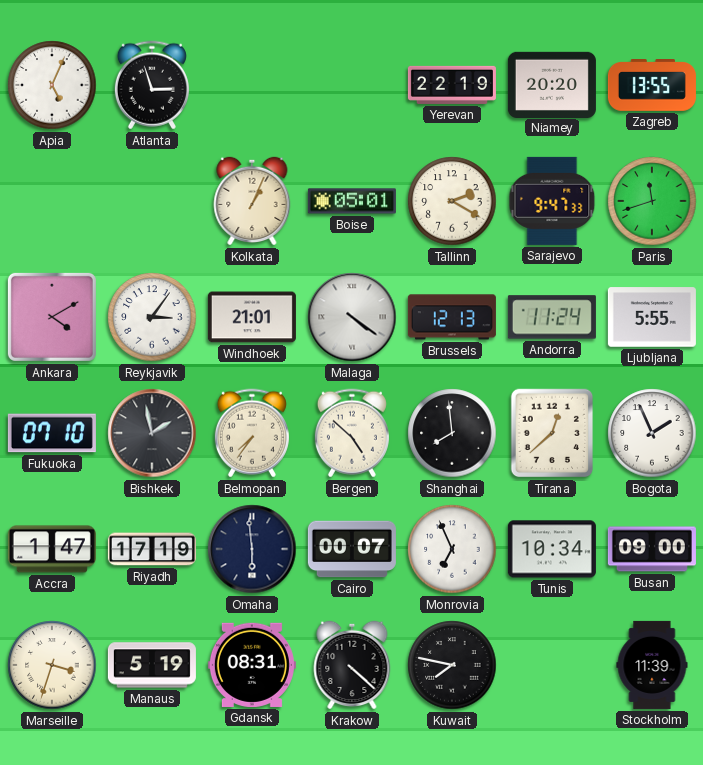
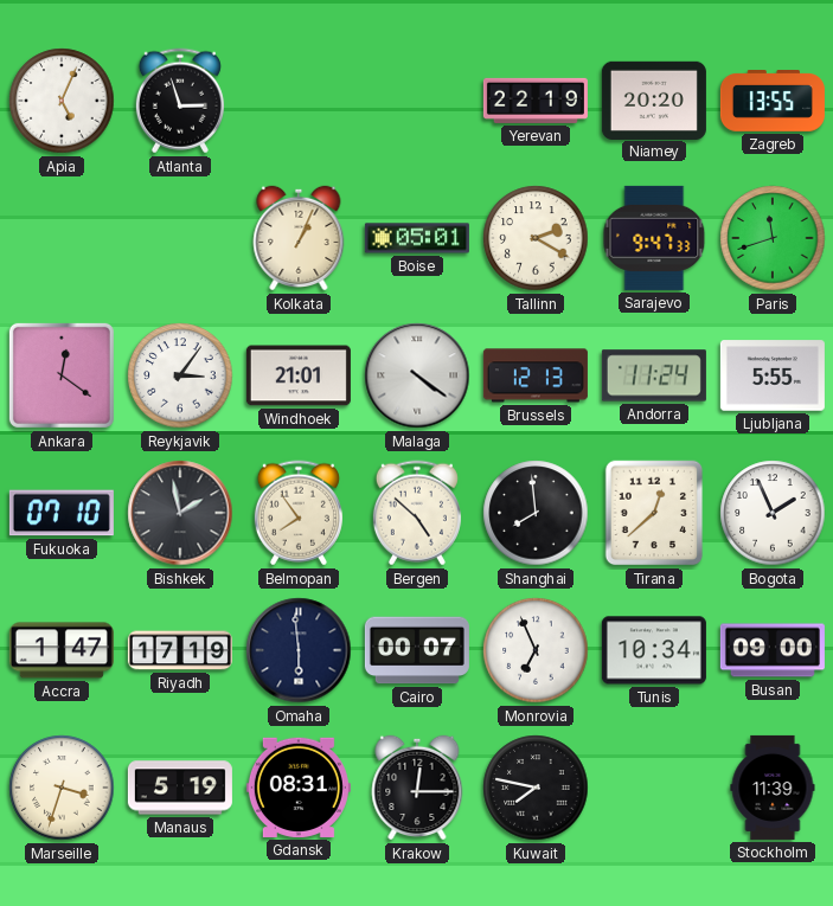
Ankara: 4:10 -> 12:21 (62, 375)
Belmopan: 7:36 -> 7:54 (299, 513)
Krakow: 4:22 -> 12:15 (417, 788)
